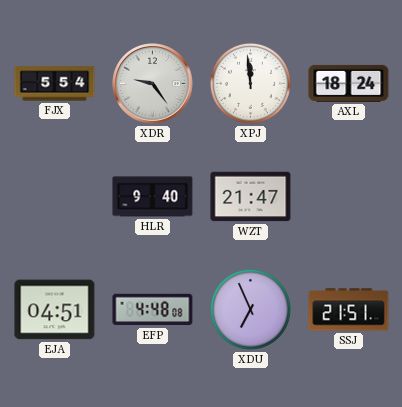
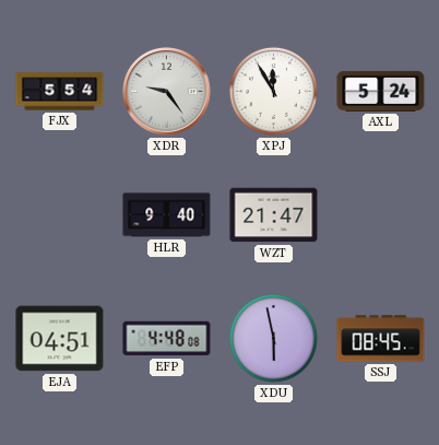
XPJ: 11:59 -> 11:55 (273, 91)
AXL: 18:24 -> 5:24 (381, 91)
XDU: 6:56 -> 5:58 (273, 338)
SSJ: 21:51 -> 08:45 (381, 339)
